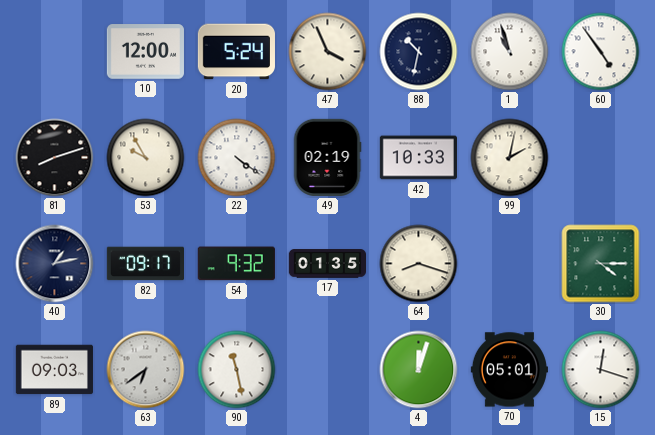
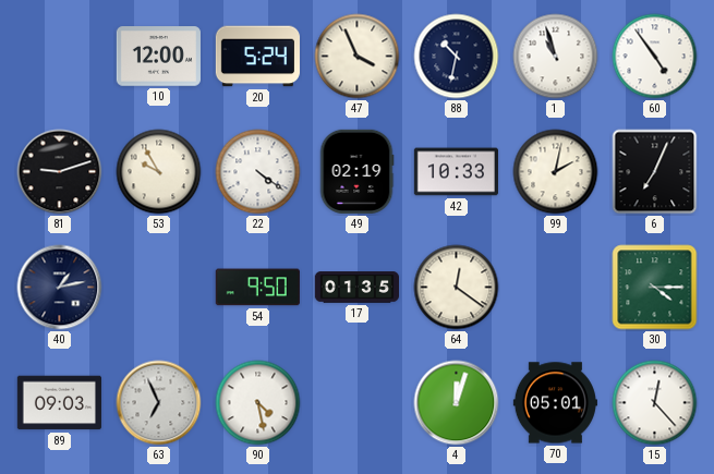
81: 8:12 -> 9:12 (60, 172)
6: none -> 7:04 (655, 172)
82: 09:17 -> none (145, 264)
54: 9:32 -> 9:50 (257, 288)
64: 8:18 -> 12:21 (457, 288)
63: 6:39 -> 6:56 (159, 403)
90: 11:28 -> 4:28 (258, 403)
15: 12:18 -> 12:23 (655, 403)
